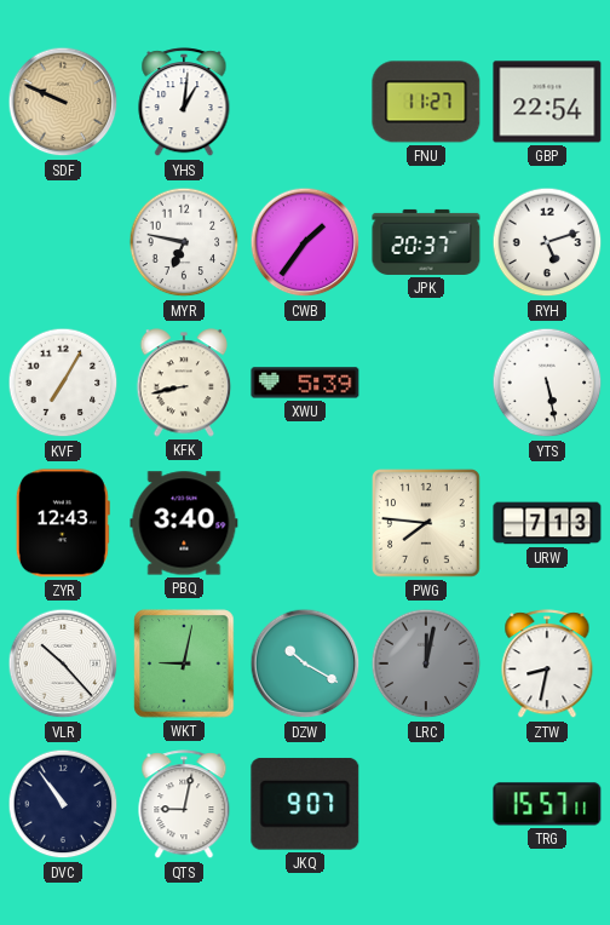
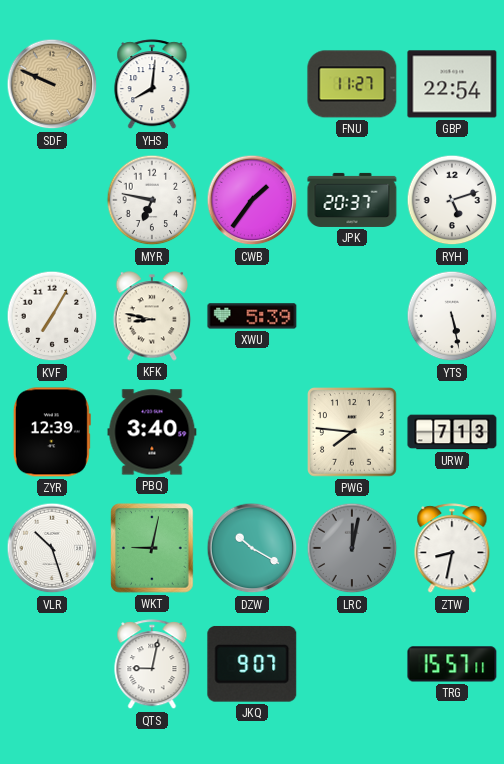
YHS: 1:01 -> 8:01 (152, 85)
KFK: 8:43 -> 8:47 (152, 316)
ZYR: 12:43 -> 12:39 (52, 432)
VLR: 10:23 -> 10:27 (52, 548)
DVC: 10:54 -> none (63, 804)
